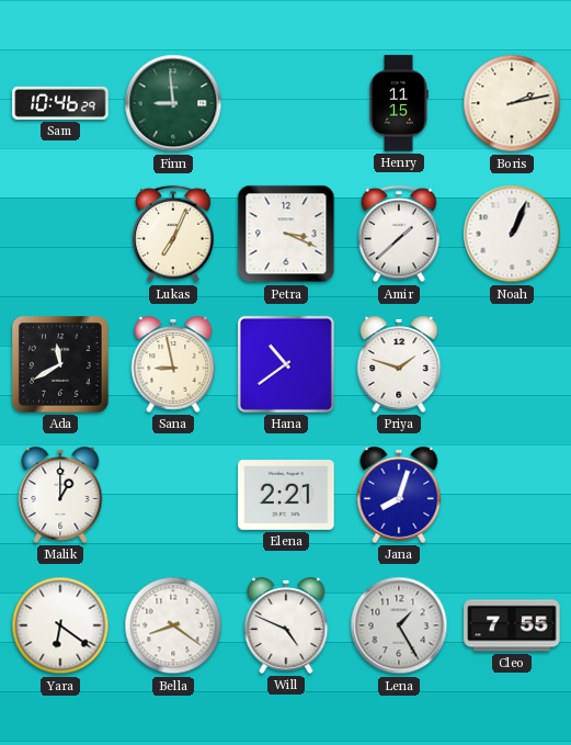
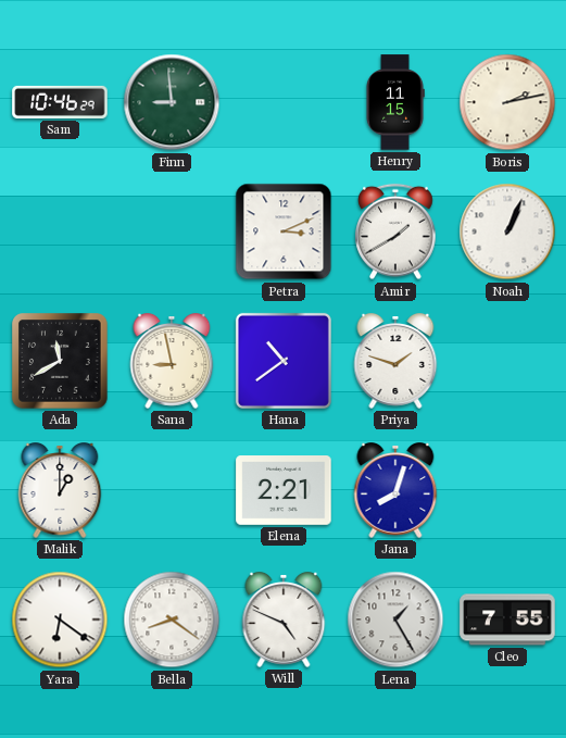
Lukas: 7:04 -> none (173, 234)
Petra: 3:19 -> 3:11 (284, 232)
Amir: 1:38 -> 1:40 (395, 232)
